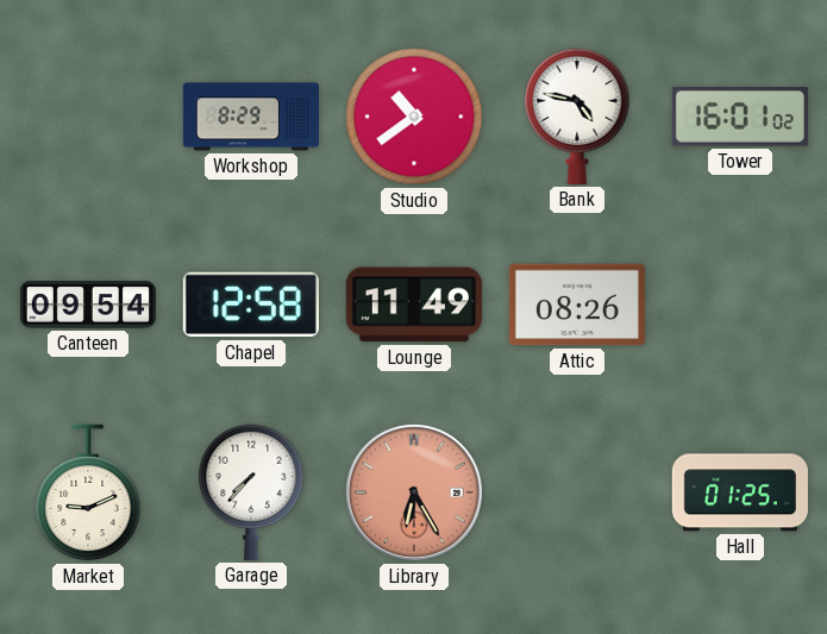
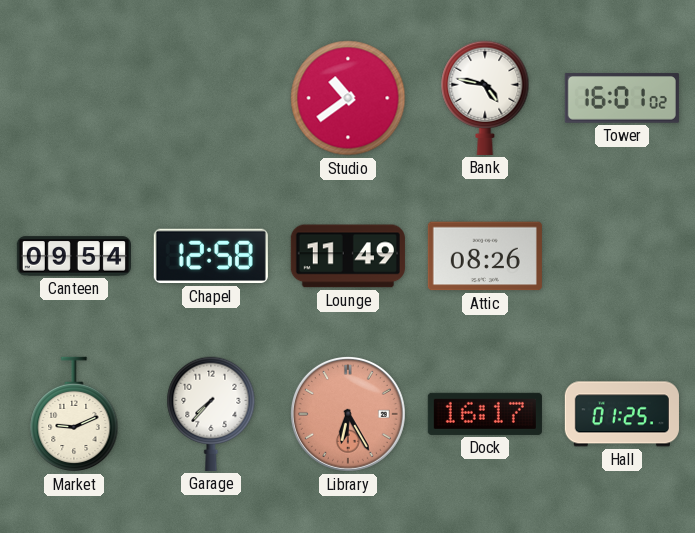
Workshop: 8:29 -> none (251, 117)
Dock: none -> 16:17 (485, 414)
